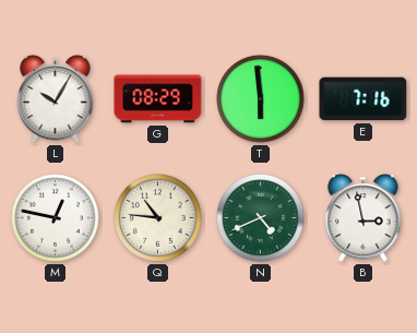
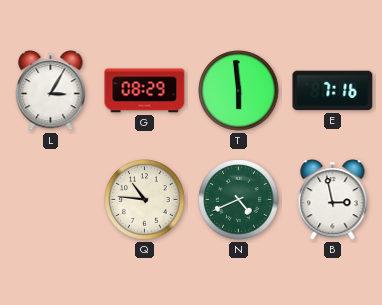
L: 10:05 -> 3:05 (51, 91)
M: 12:47 -> none (56, 218)
